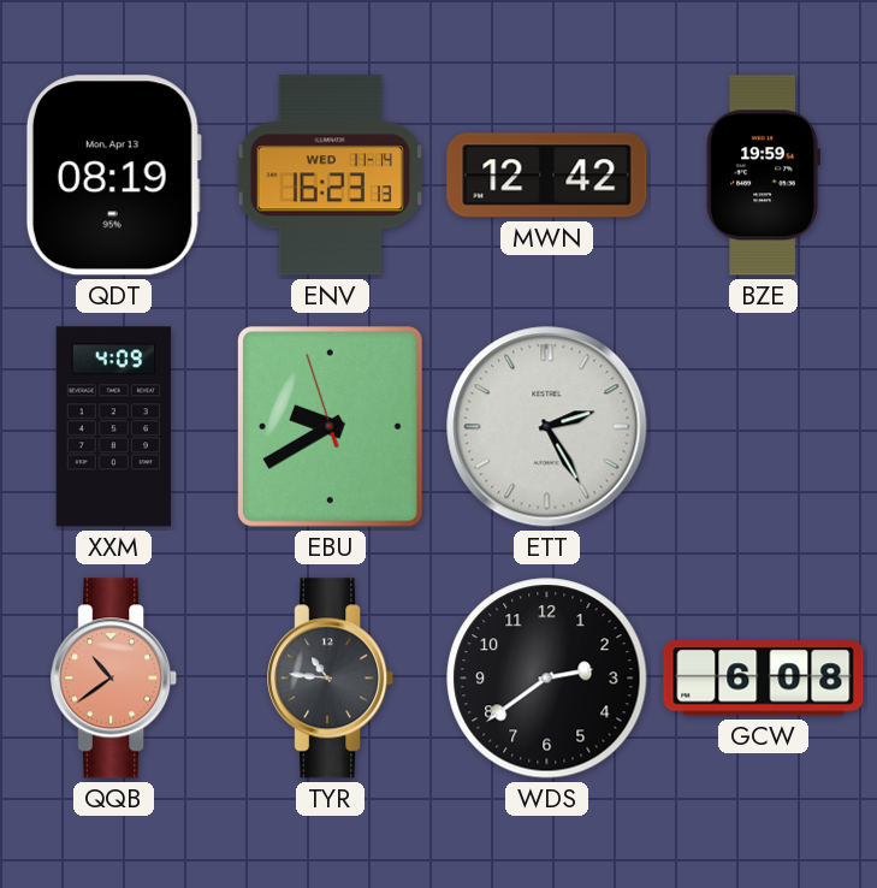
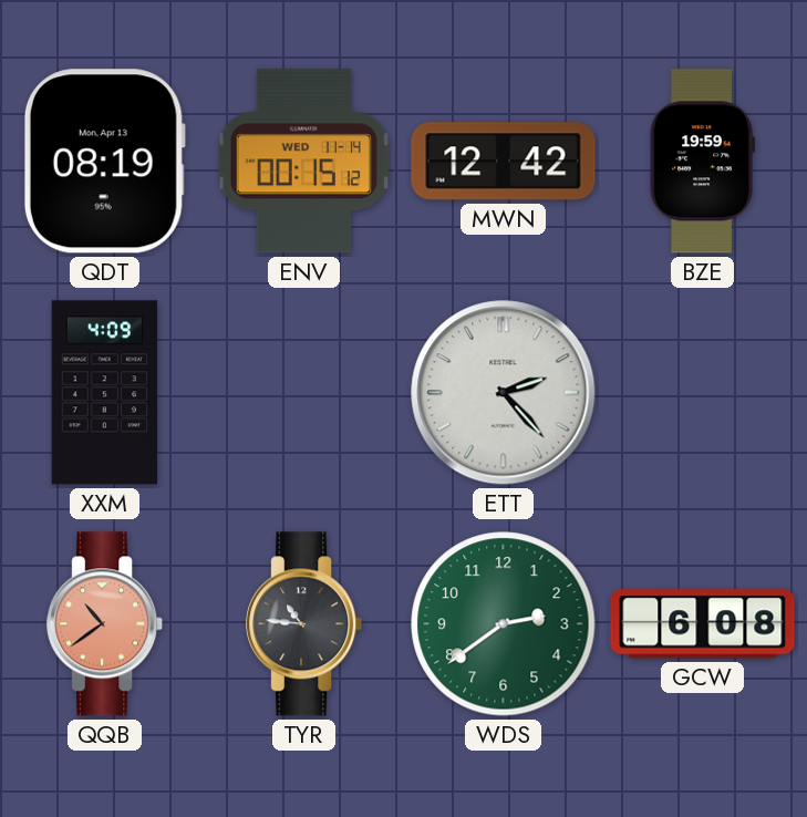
ENV: 16:23 -> 00:15 (303, 162)
EBU: 9:39 -> none (330, 427)
ETT: 2:25 -> 2:23 (504, 393)
WDS dial: black -> green (504, 624)
